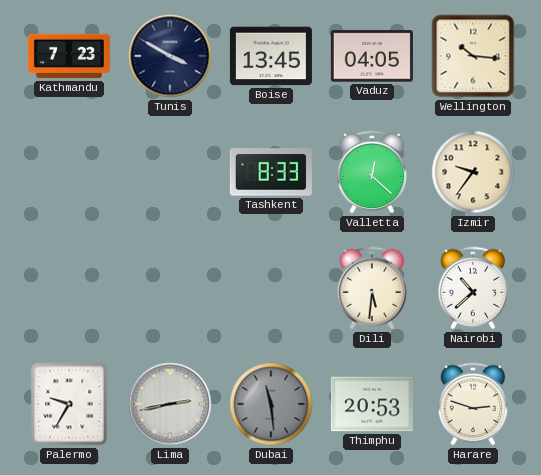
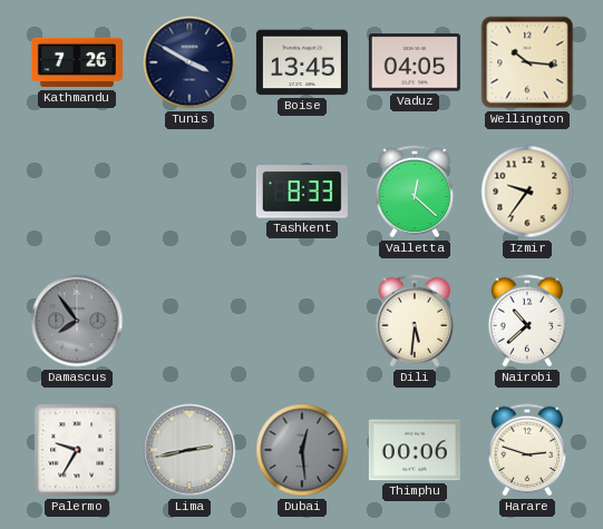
Kathmandu: 7:23 -> 7:26 (77, 62)
Damascus: none -> 7:54 (77, 321)
Dubai: 11:29 -> 12:29 (302, 450)
Thimphu: 20:53 -> 00:06 (415, 450)
